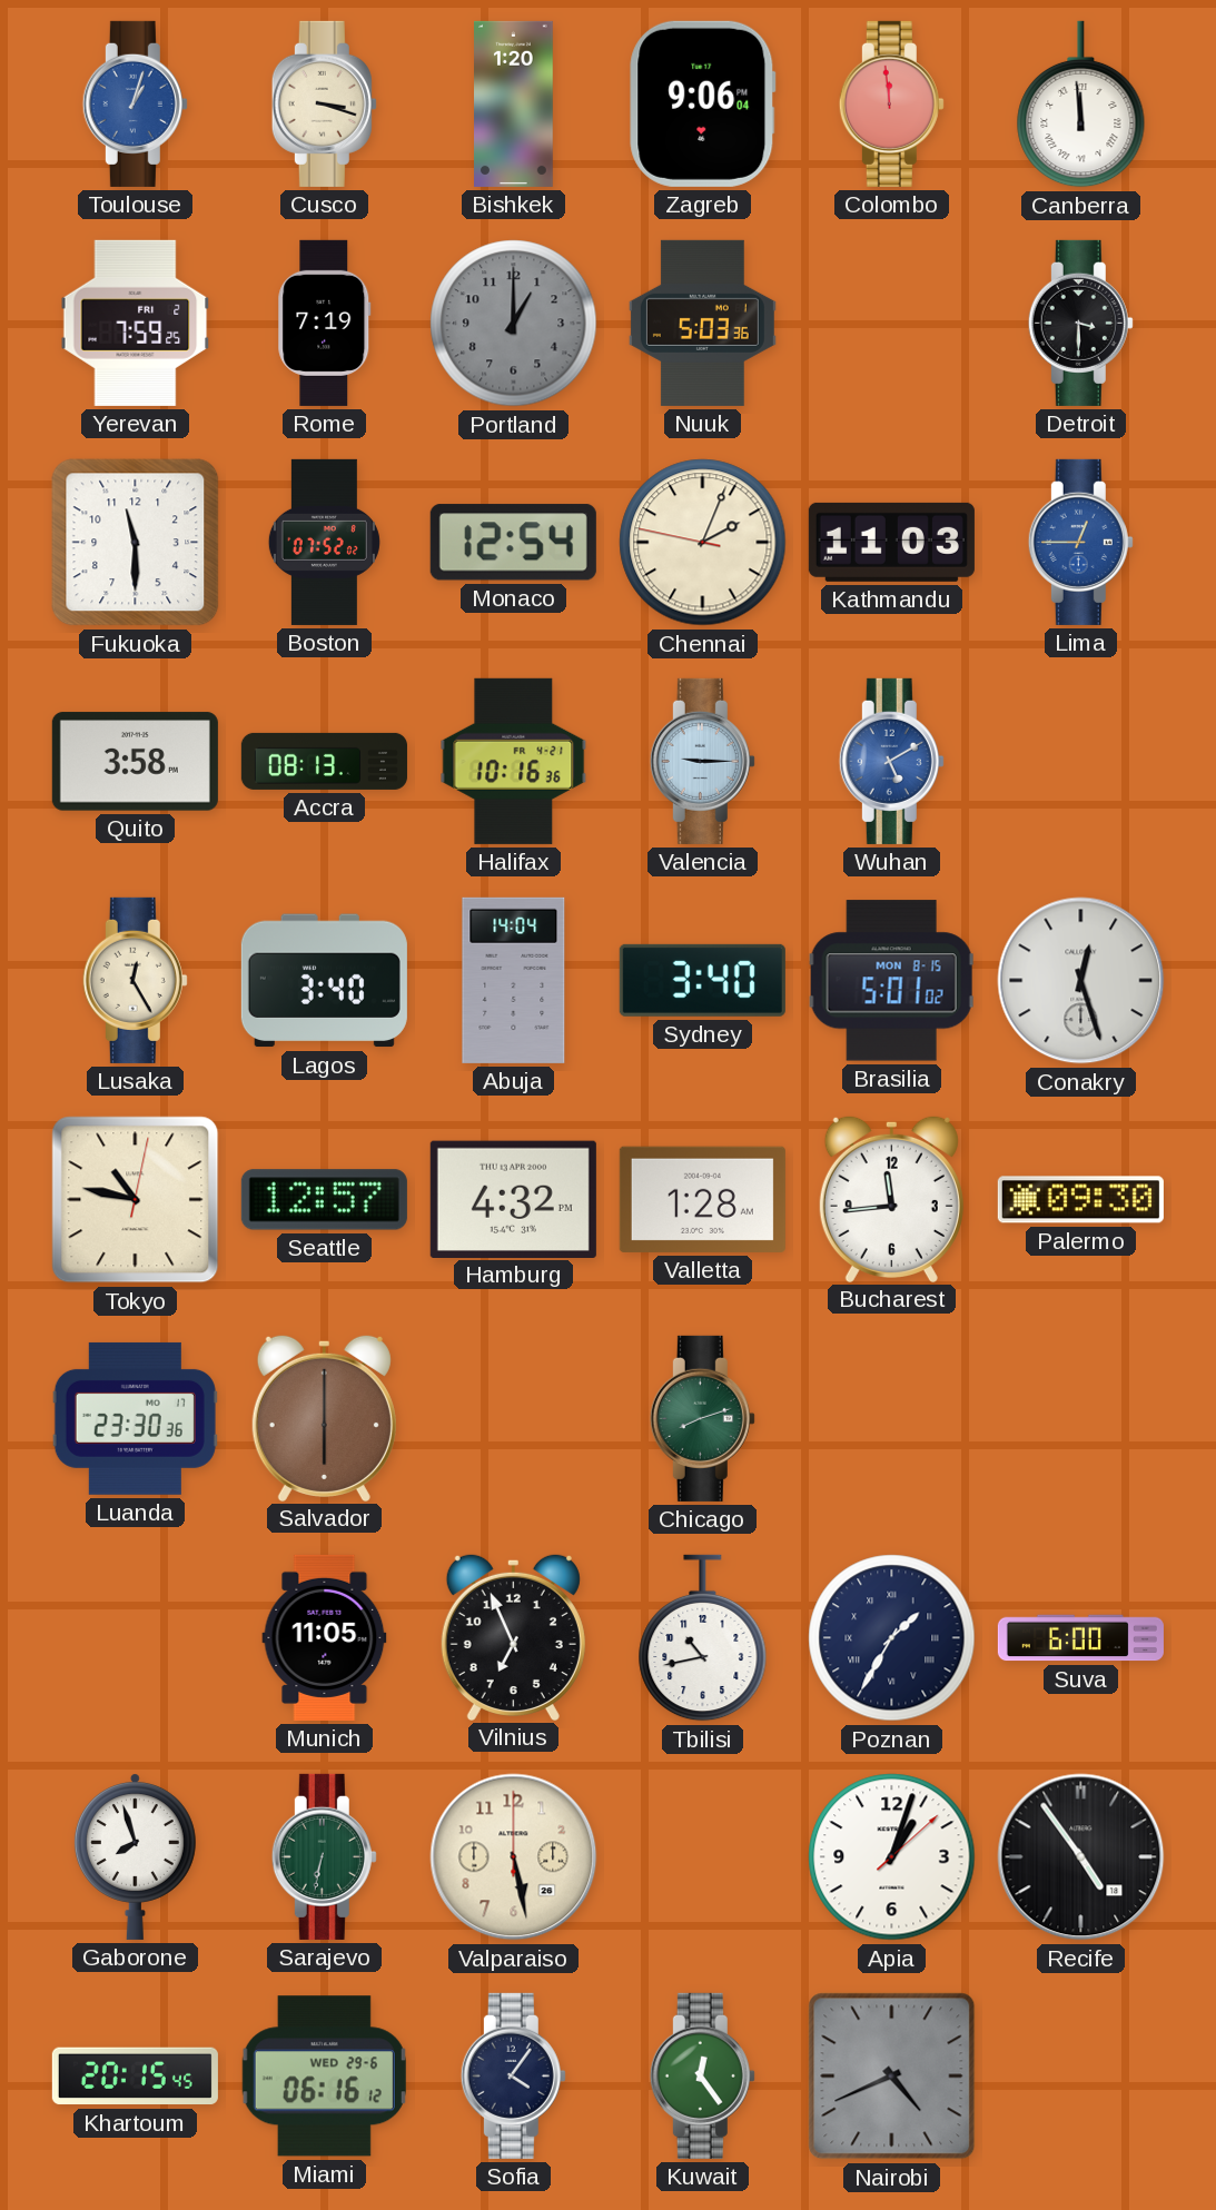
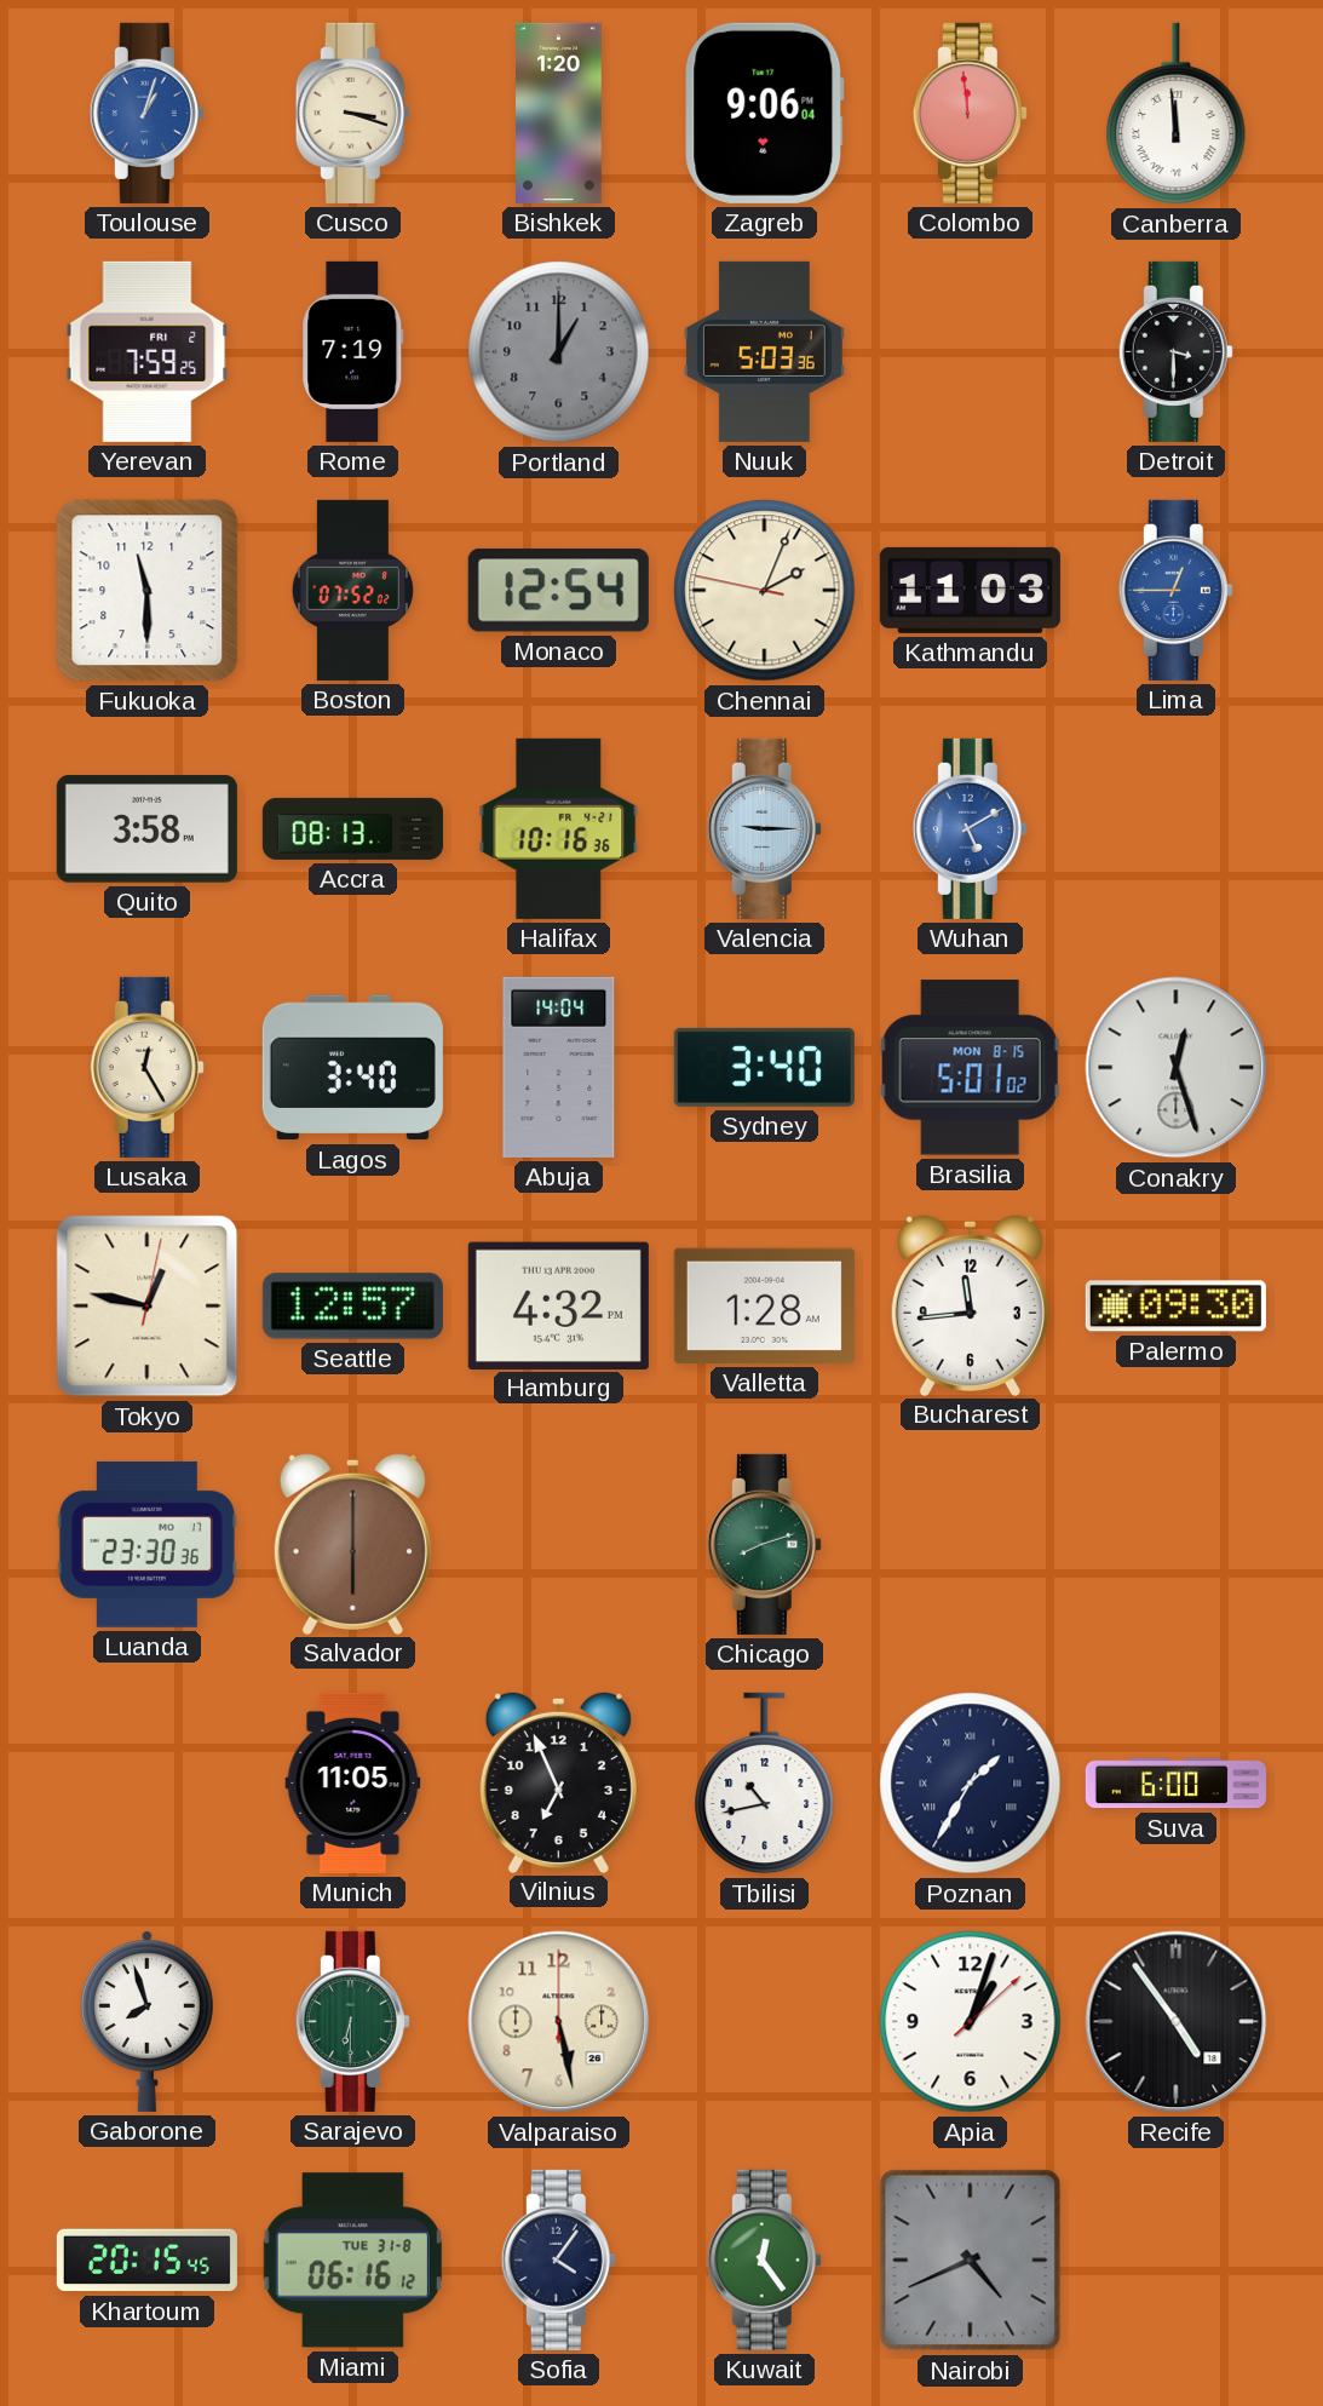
Tokyo: 10:47 -> 12:47 (148, 1307)
Sarajevo: 6:32 -> 6:30 (352, 2021)
Miami date: WED 29-6 -> TUE 31-8 (352, 2261)
